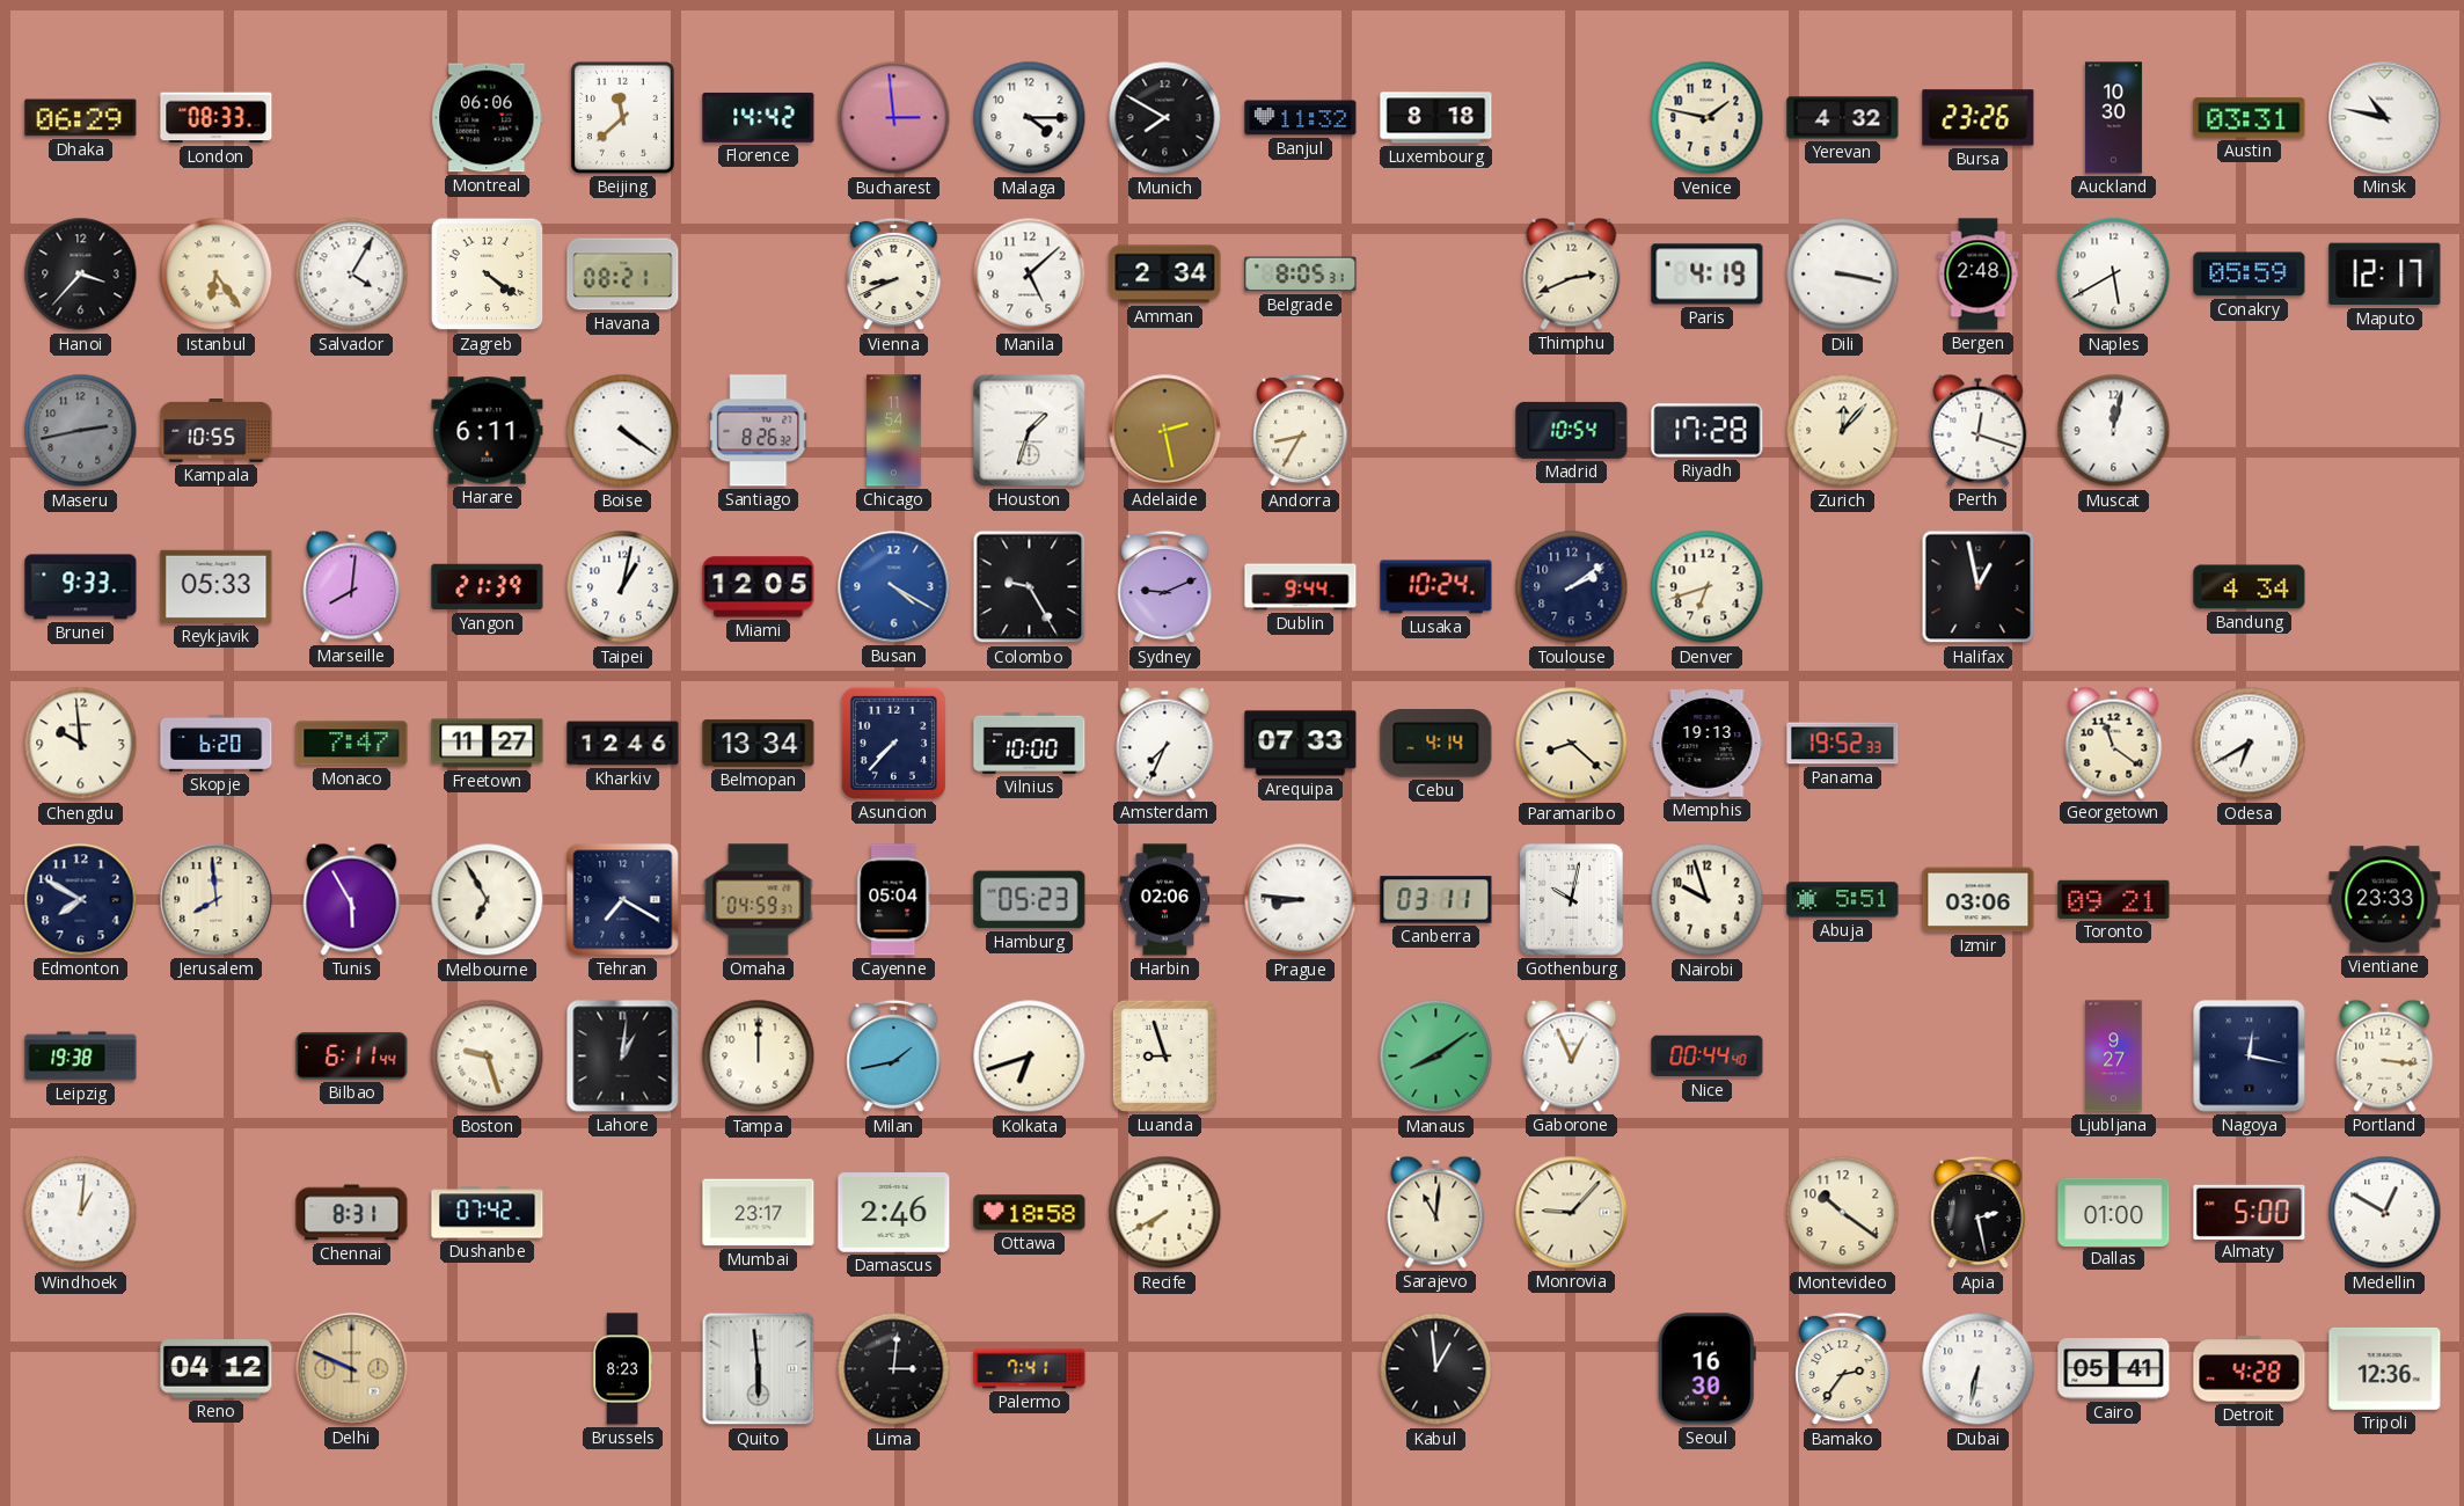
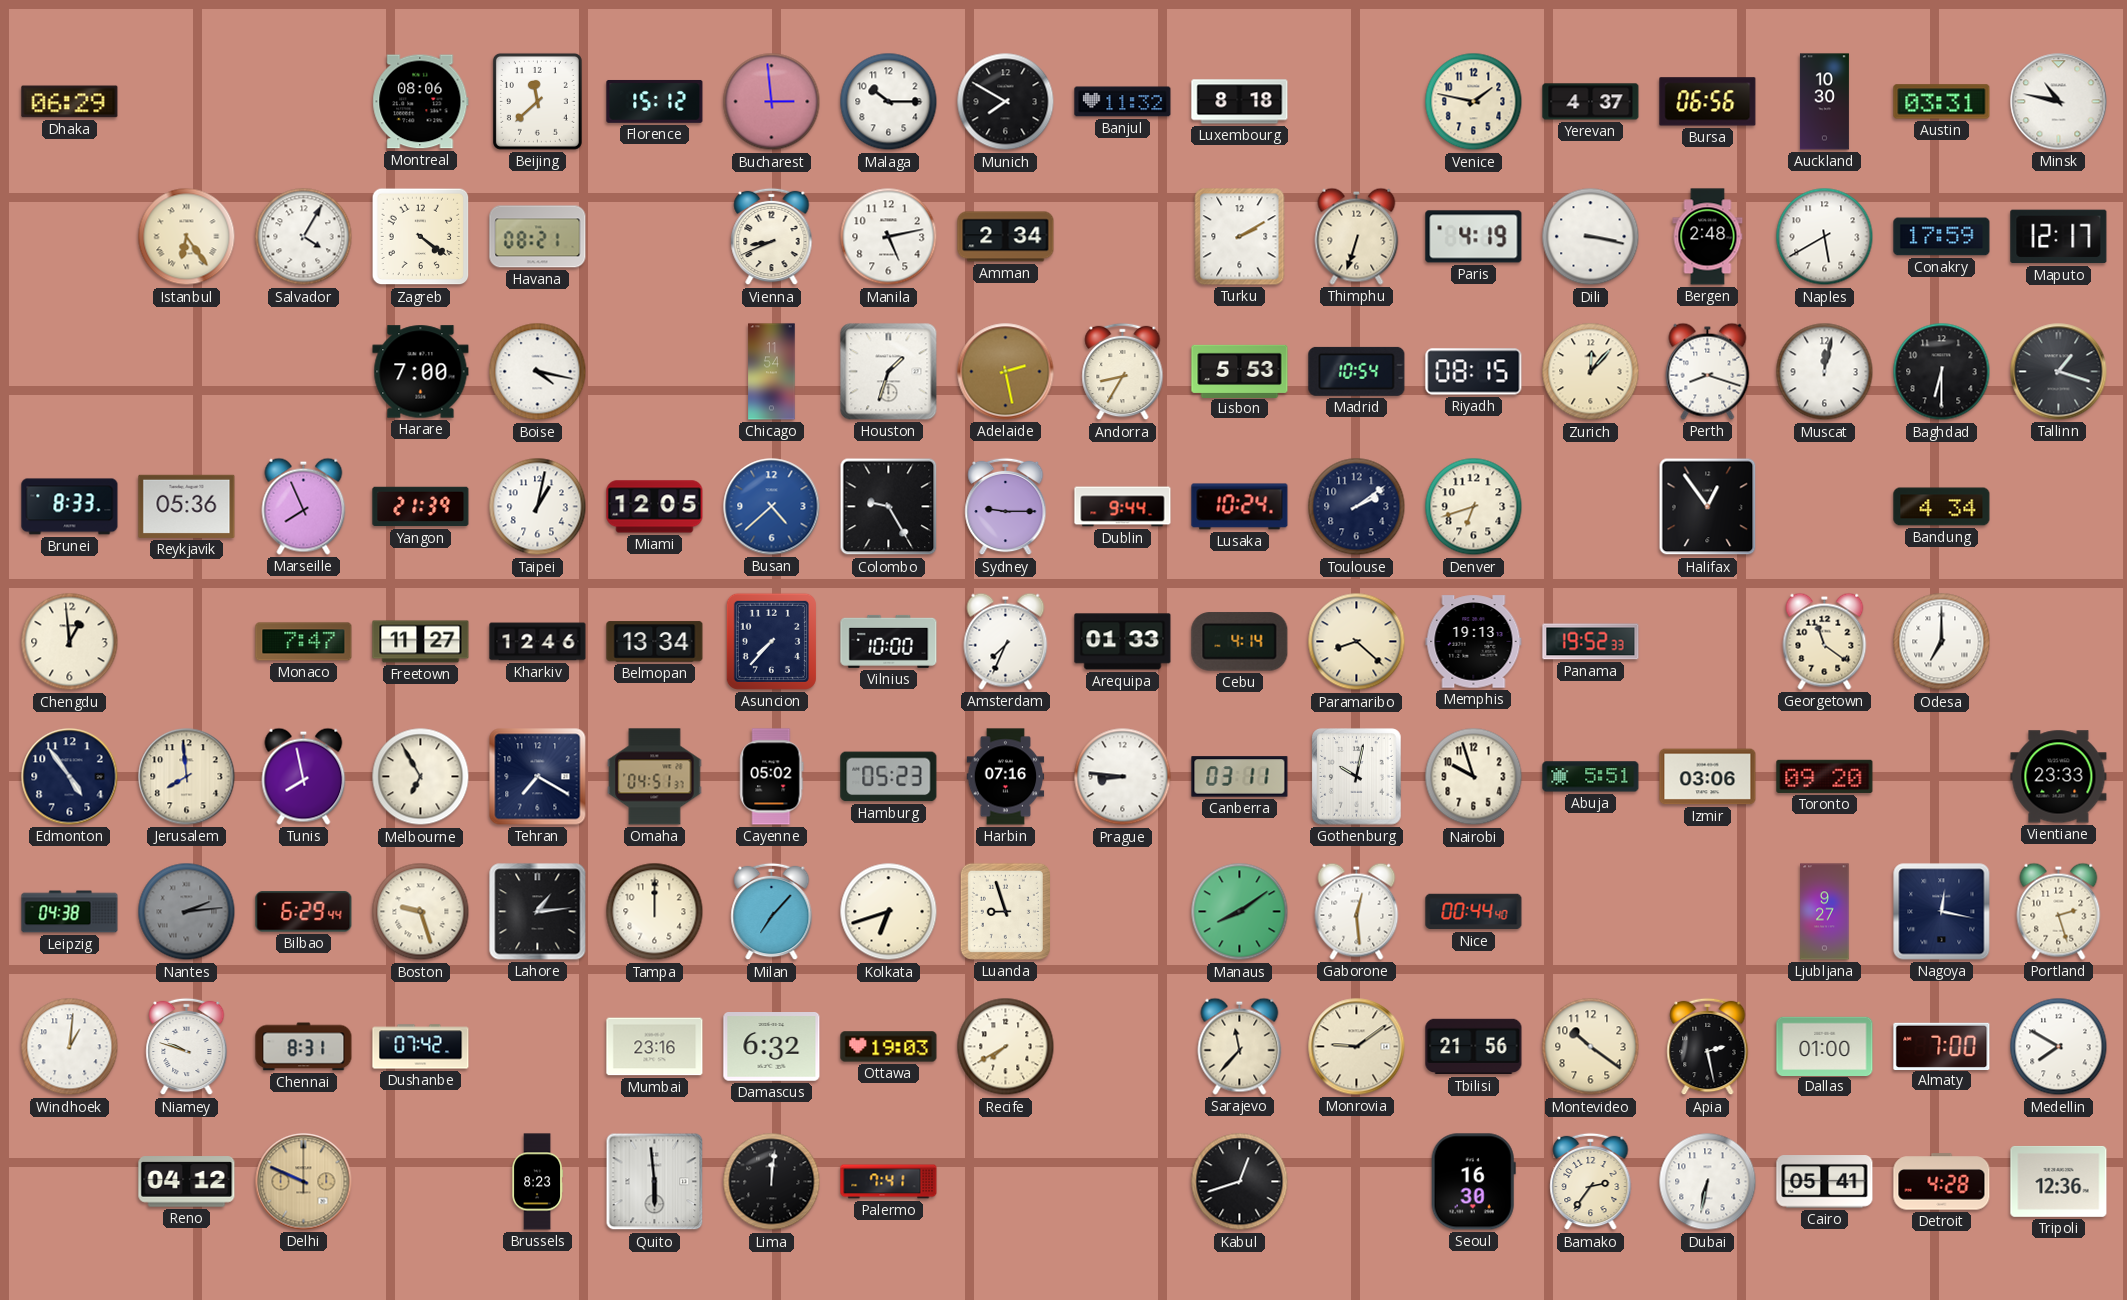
London: 08:33 -> none (217, 118)
Montreal: 06:06 -> 08:06 (421, 102)
Florence: 14:42 -> 15:12 (655, 101)
Malaga: 4:15 -> 10:15 (889, 102)
Yerevan: 4:32 -> 4:37 (1591, 102)
Bursa: 23:26 -> 06:56 (1708, 102)
Hanoi: 3:37 -> none (81, 275)
Manila: 5:08 -> 5:13 (889, 237)
Belgrade: 8:05 -> none (1301, 275)
Turku: none -> 2:10 (1240, 237)
Thimphu: 2:41 -> 6:33 (1357, 236)
Conakry: 05:59 -> 17:59 (1942, 237)
Maseru: 2:43 -> none (81, 431)
Kampala: 10:55 -> none (217, 431)
Harare: 6:11 -> 7:00 (421, 372)
Boise: 4:21 -> 4:17 (538, 372)
Santiago: 8:26 -> none (759, 431)
Lisbon: none -> 5:53 (1240, 371)
Riyadh: 17:28 -> 08:15 (1474, 372)
Perth: 12:18 -> 8:18 (1708, 371)
Baghdad: none -> 6:30 (1942, 372)
Tallinn: none -> 1:18 (2059, 372)
Brunei: 9:33 -> 8:33 (70, 507)
Reykjavik: 05:33 -> 05:36 (187, 506)
Marseille: 8:01 -> 7:56 (304, 506)
Busan: 4:20 -> 4:38 (772, 507)
Sydney: 9:11 -> 9:15 (1006, 507)
Halifax: 12:58 -> 12:54 (1708, 507)
Chengdu: 9:59 -> 12:59 (70, 642)
Skopje: 6:20 -> none (217, 743)
Arequipa: 07:33 -> 01:33 (1123, 642)
Odesa: 6:40 -> 7:00 (1942, 642)
Edmonton: 7:50 -> 4:54 (70, 777)
Tunis: 5:55 -> 7:58 (304, 776)
Omaha: 04:59 -> 04:51 (655, 777)
Cayenne: 05:04 -> 05:02 (772, 777)
Harbin: 02:06 -> 07:16 (1006, 777)
Toronto: 09:21 -> 09:20 (1825, 776)
Leipzig: 19:38 -> 04:38 (70, 912)
Nantes: none -> 2:14 (187, 912)
Bilbao: 6:11 -> 6:29 (304, 912)
Lahore: 1:01 -> 1:14 (538, 912)
Milan: 1:43 -> 7:07 (772, 912)
Gaborone: 12:56 -> 12:29 (1357, 911)
Portland: 3:16 -> 2:27 (2059, 911)
Niamey: none -> 9:48 (187, 1047)
Mumbai: 23:17 -> 23:16 (655, 1047)
Damascus: 2:46 -> 6:32 (772, 1047)
Ottawa: 18:58 -> 19:03 (889, 1047)
Sarajevo: 11:01 -> 11:37 (1240, 1046)
Monrovia: 9:07 -> 9:09 (1357, 1047)
Tbilisi: none -> 21:56 (1474, 1047)
Almaty: 5:00 -> 7:00 (1942, 1046)
Medellin: 12:50 -> 7:50 (2059, 1047)
Lima: 3:01 -> 12:01 (772, 1182)
Kabul: 12:59 -> 12:42 (1240, 1182)
